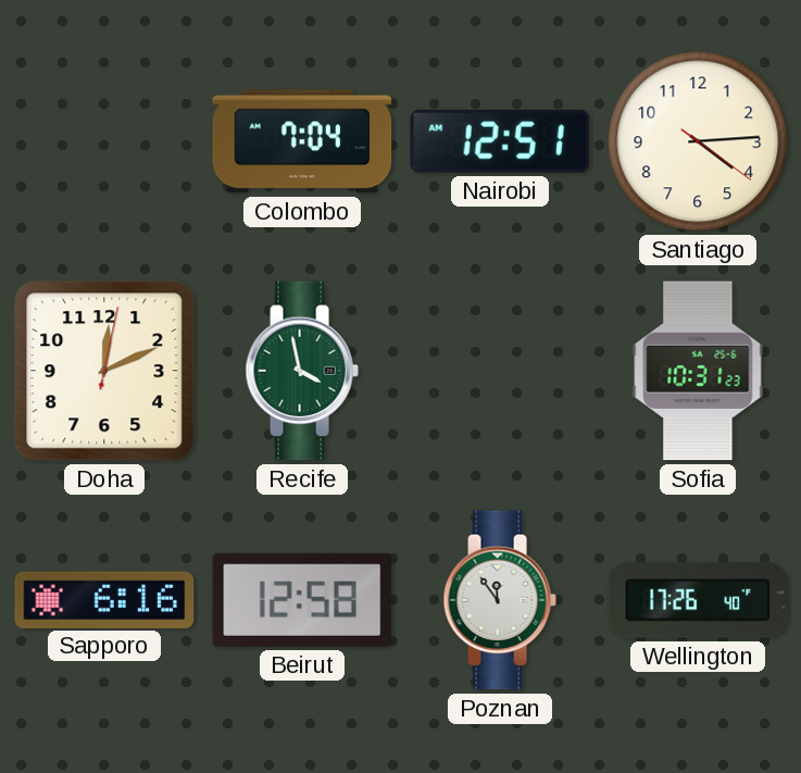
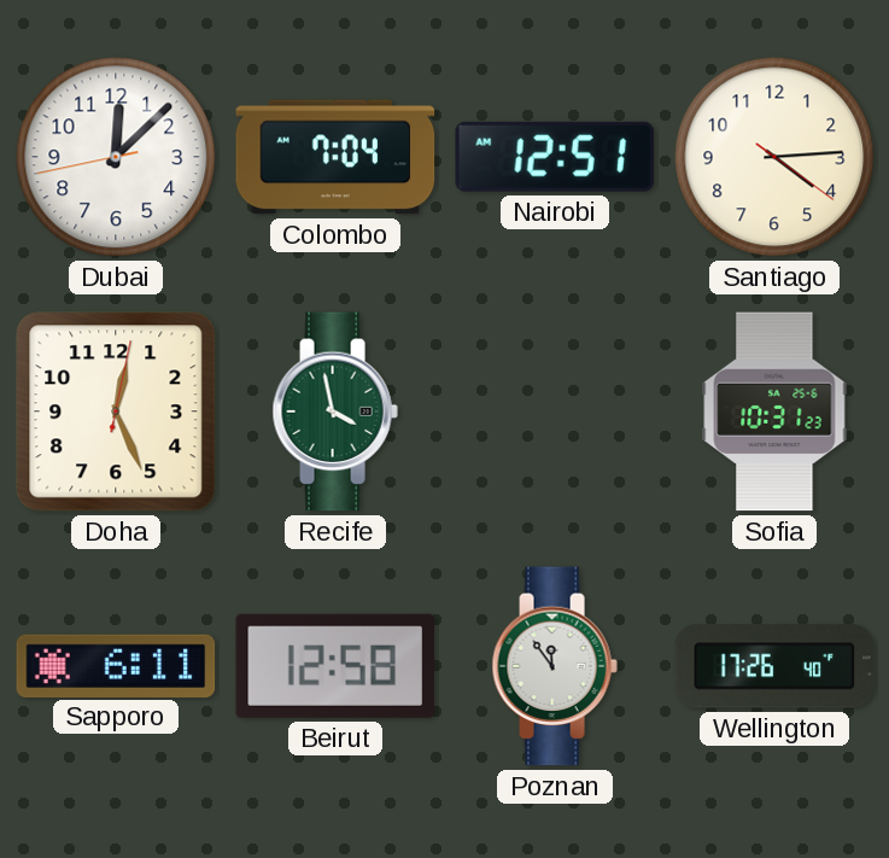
Dubai: none -> 12:07 (116, 157)
Doha: 12:11 -> 12:26 (116, 412)
Sapporo: 6:16 -> 6:11 (116, 665)
